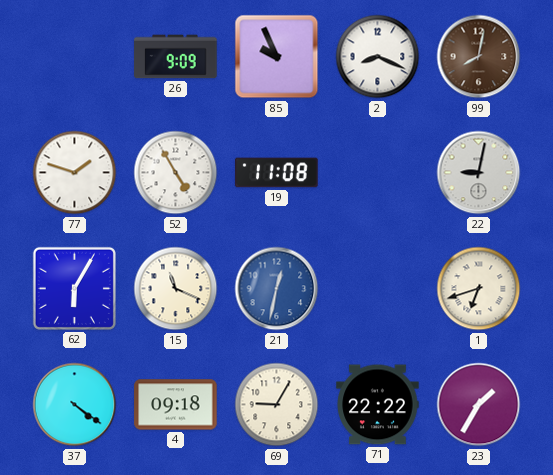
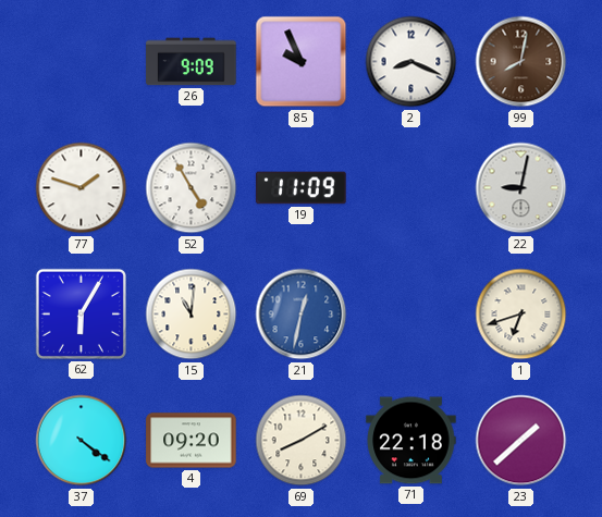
19: 11:08 -> 11:09 (302, 188)
15: 11:19 -> 11:01 (192, 315)
4: 09:18 -> 09:20 (192, 441)
69: 9:05 -> 8:10 (302, 441)
71: 22:22 -> 22:18 (411, 441)
23: 1:35 -> 1:38 (521, 441)
